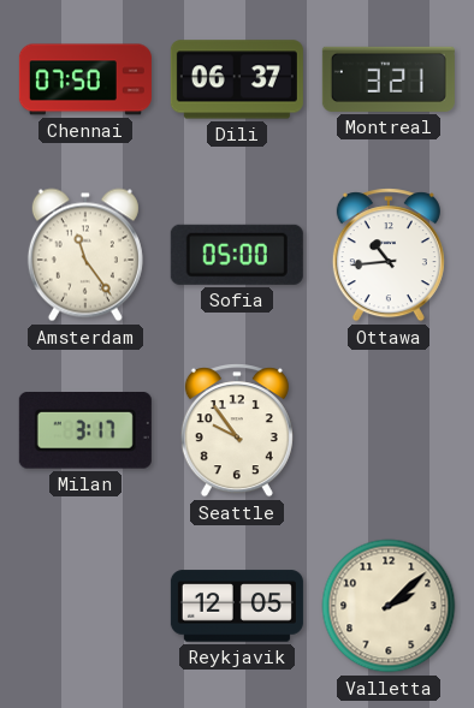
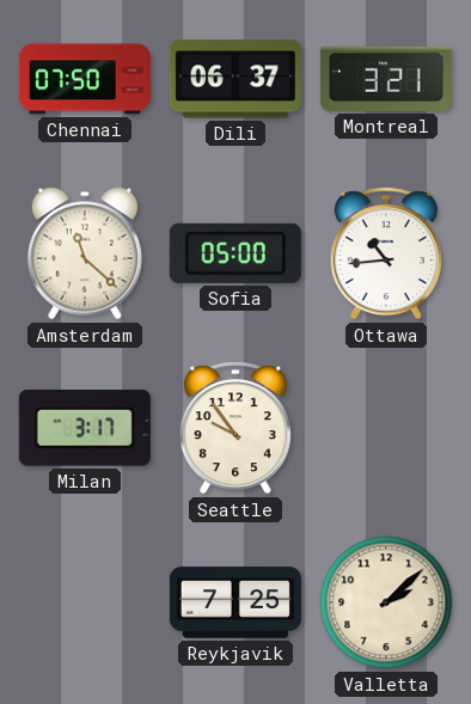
Amsterdam: 11:24 -> 11:22 (85, 253)
Reykjavik: 12:05 -> 7:25 (235, 602)
